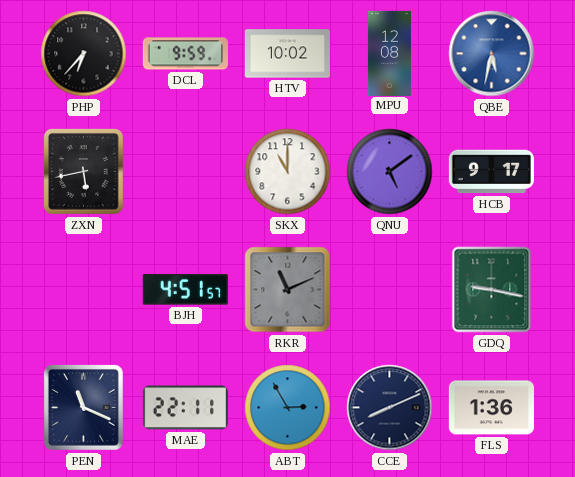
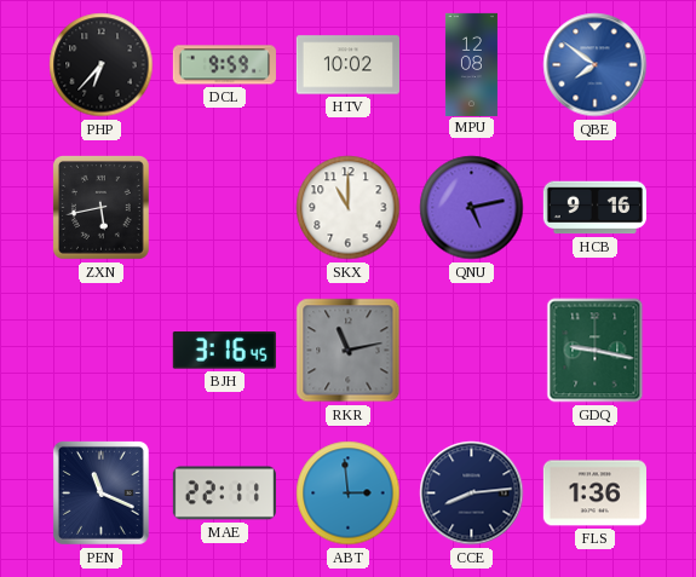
QBE: 5:32 -> 7:51 (596, 65)
QNU: 5:09 -> 5:13 (472, 208)
HCB: 9:17 -> 9:16 (594, 208)
BJH: 4:51 -> 3:16 (224, 351)
RKR: 11:11 -> 11:13 (349, 351)
ABT: 2:55 -> 2:59 (349, 494)
CCE: 8:11 -> 8:14 (472, 494)
